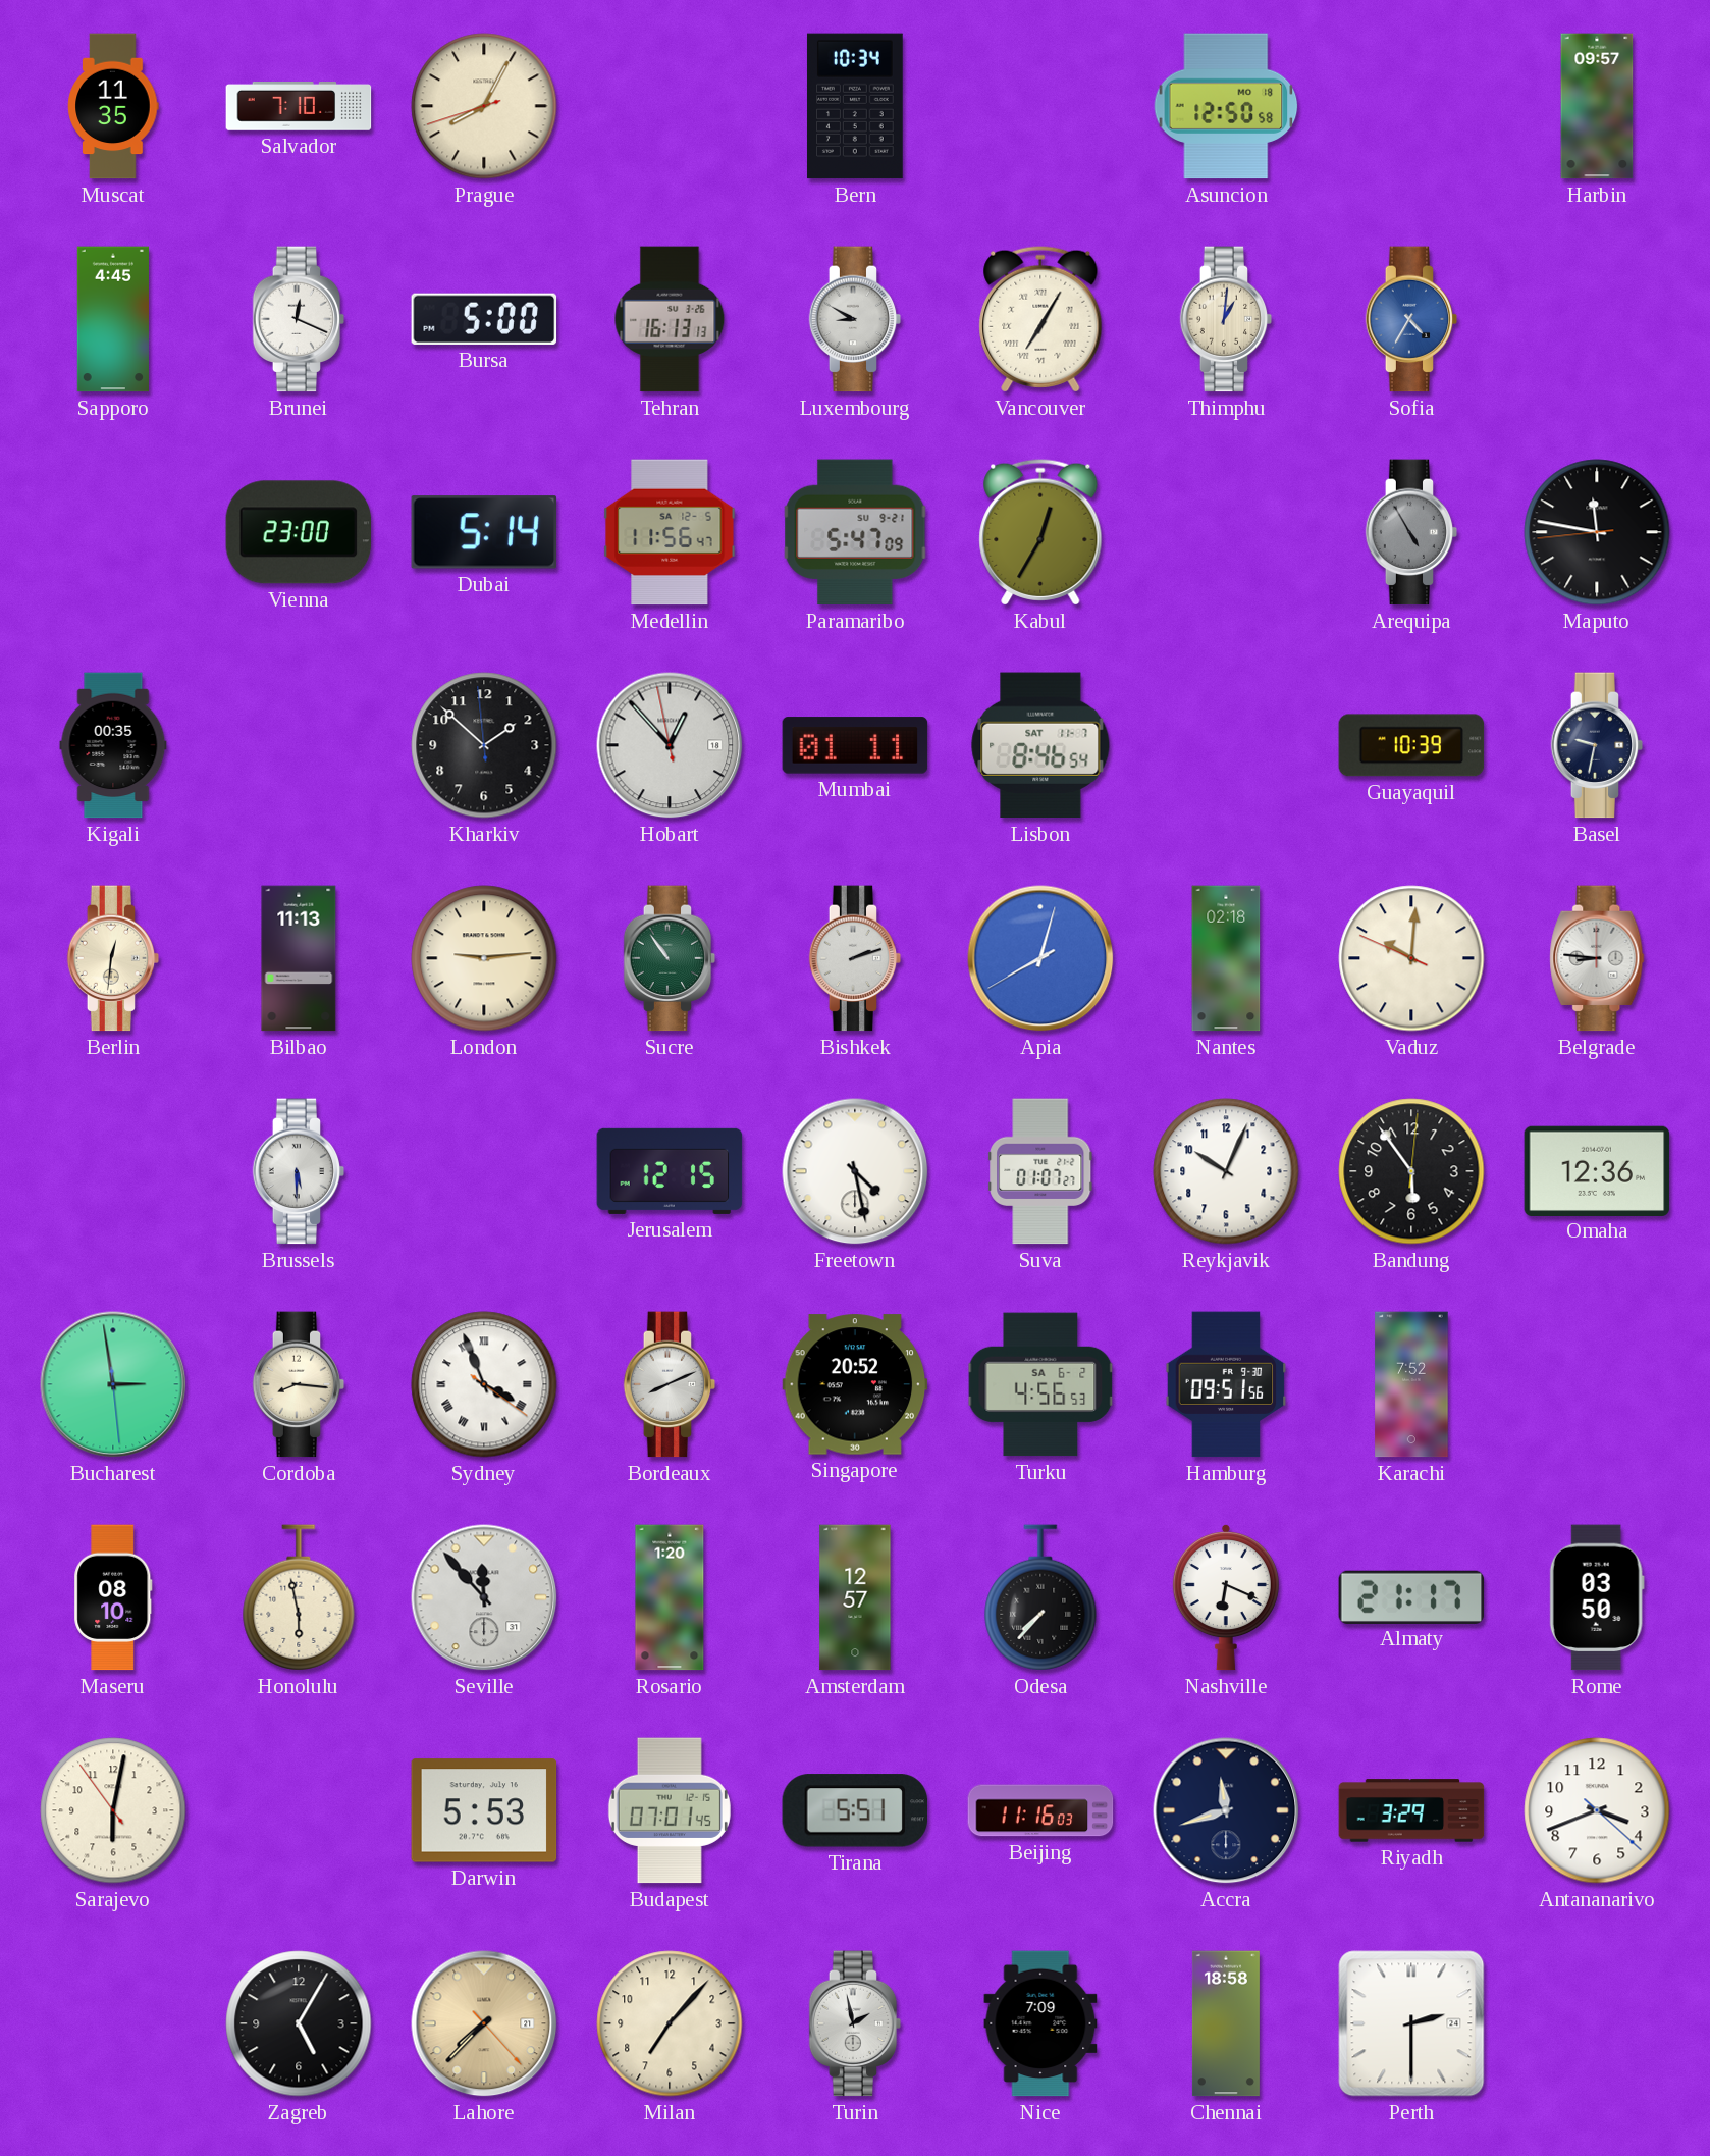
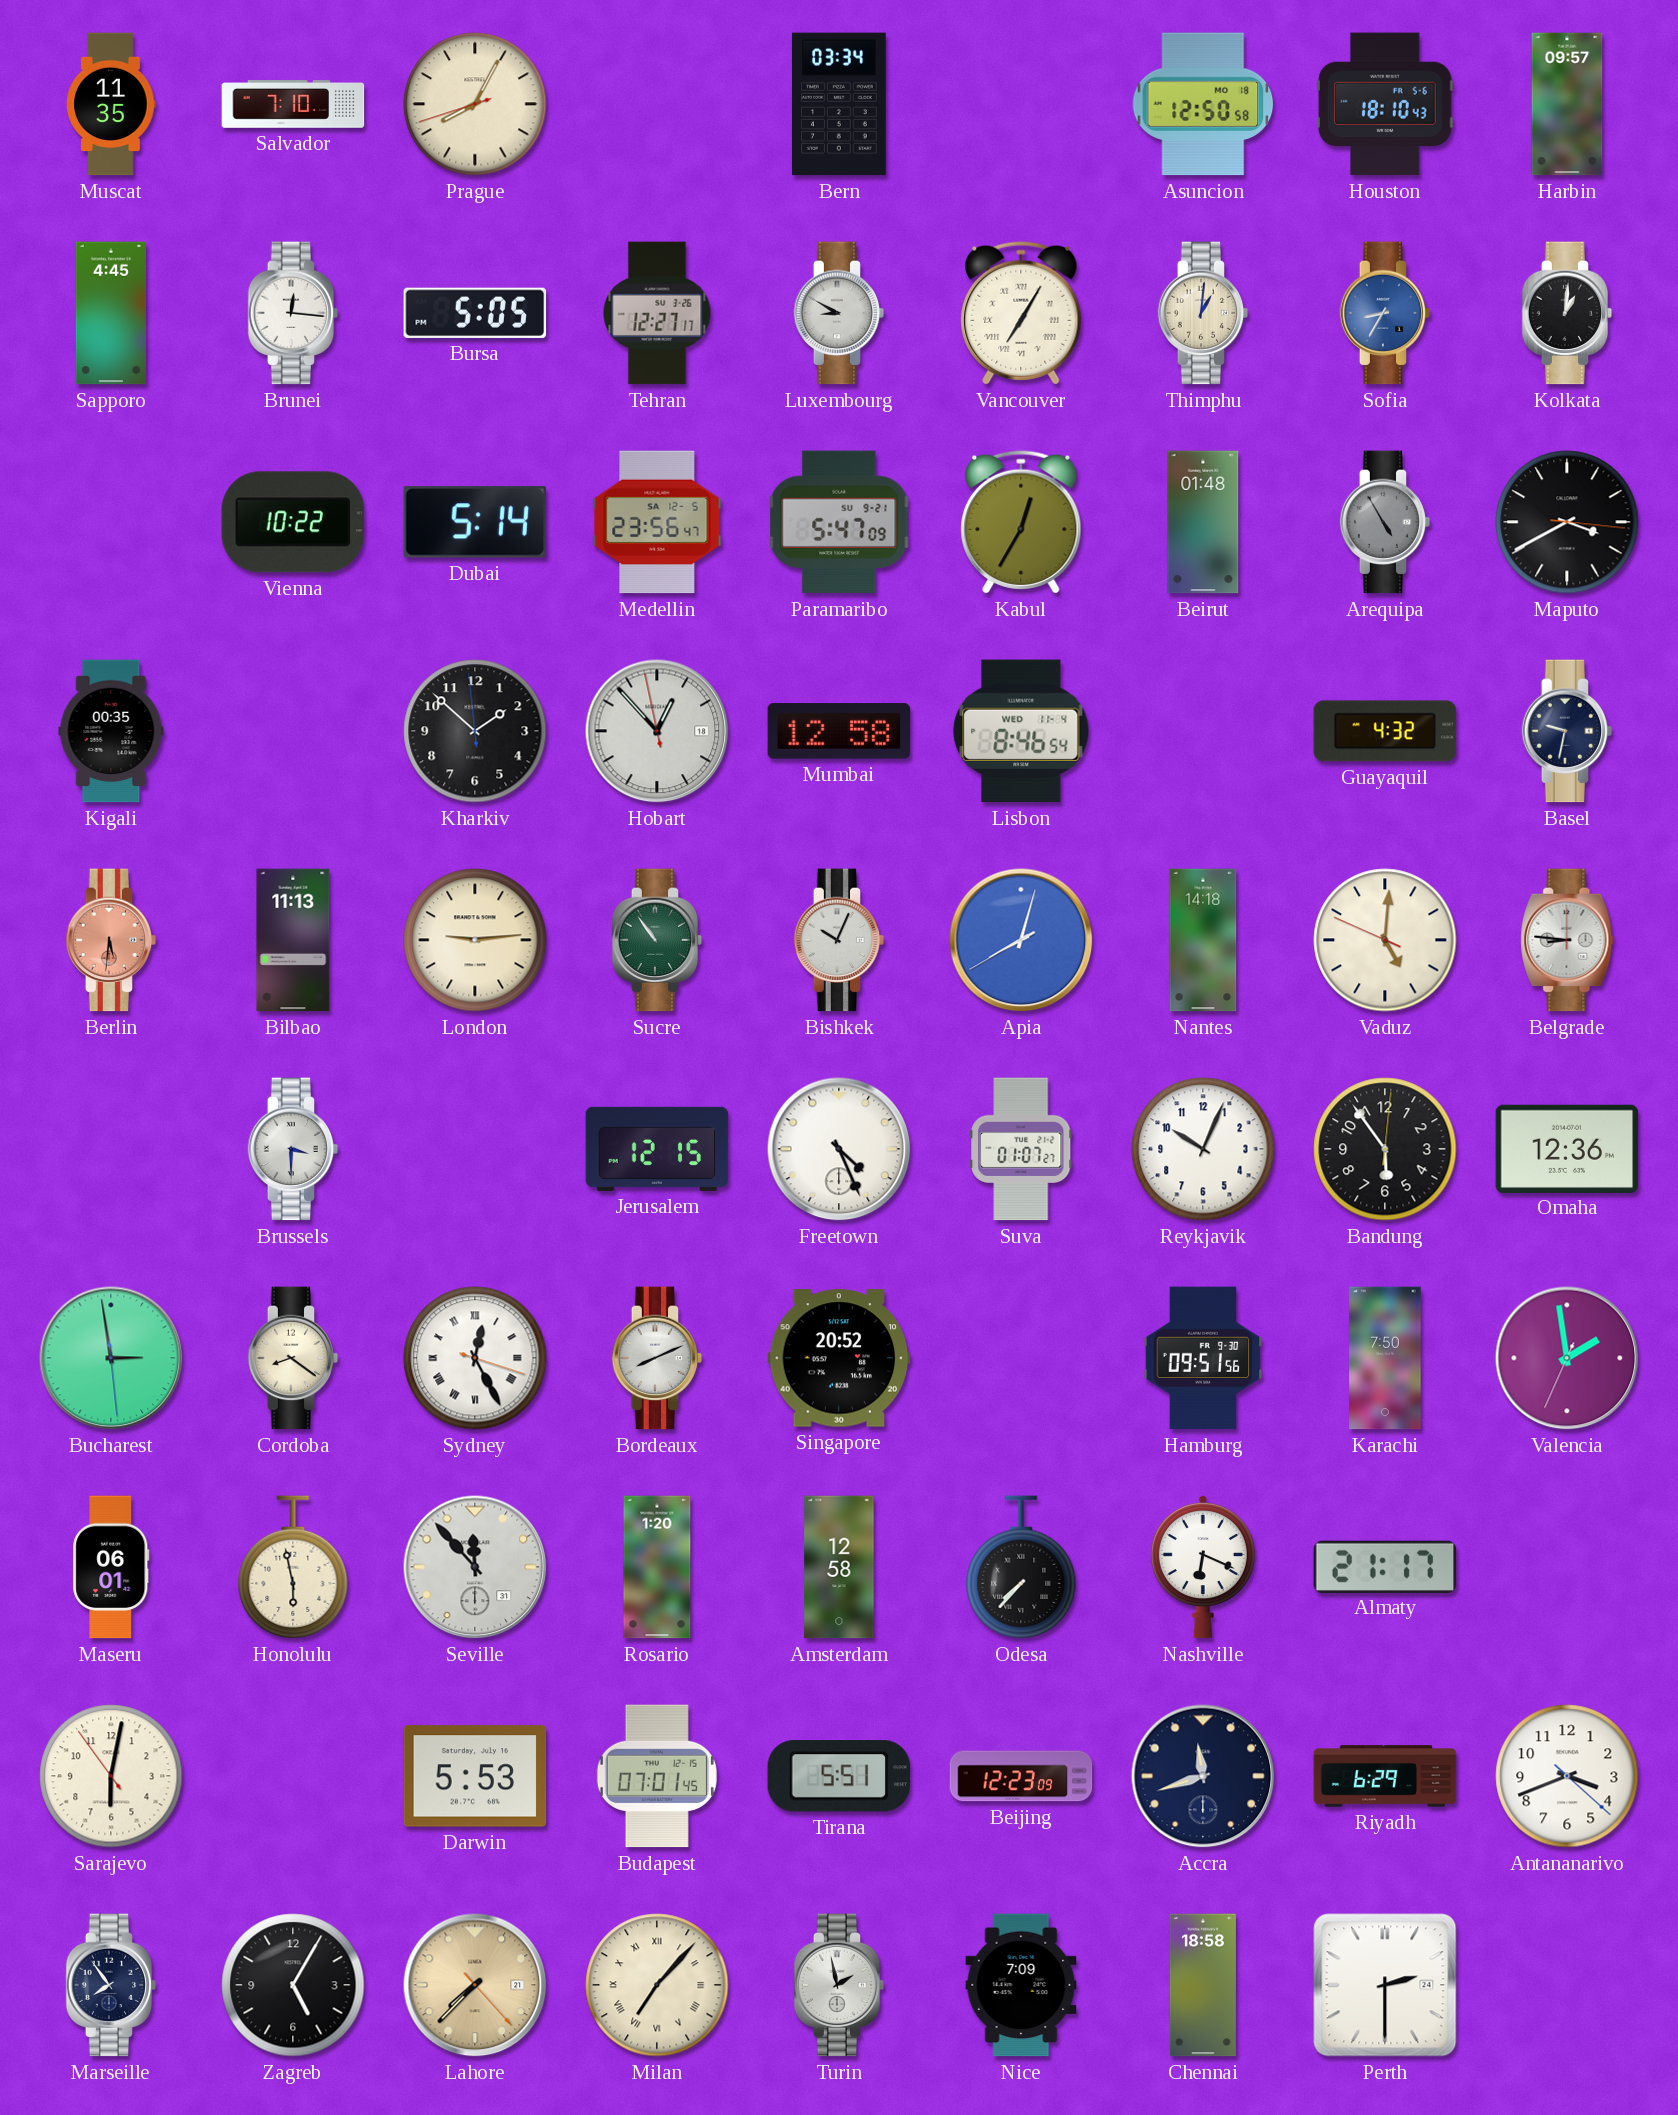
Bern: 10:34 -> 03:34 (839, 104)
Houston: none -> 18:10 (1385, 104)
Brunei: 12:19 -> 12:16 (293, 313)
Bursa: 5:00 -> 5:05 (475, 313)
Tehran: 16:13 -> 12:27 (657, 313)
Sofia: 4:35 -> 8:35 (1385, 313)
Kolkata: none -> 1:01 (1567, 313)
Vienna: 23:00 -> 10:22 (293, 522)
Medellin: 11:56 -> 23:56 (657, 522)
Beirut: none -> 01:48 (1203, 522)
Maputo: 11:46 -> 3:40 (1567, 522)
Mumbai: 01:11 -> 12:58 (839, 731)
Lisbon date: SAT 11-7 -> WED 11-4 (1021, 731)
Guayaquil: 10:39 -> 4:32 (1385, 731)
Berlin: 12:31 -> 5:31 (111, 940)
Berlin dial: cream -> salmon (111, 940)
Bishkek: 2:12 -> 10:04 (839, 940)
Nantes: 02:18 -> 14:18 (1203, 940)
Vaduz: 10:00 -> 5:00 (1385, 940)
Brussels: 5:30 -> 3:30 (293, 1149)
Freetown: 4:28 -> 4:26 (839, 1149)
Cordoba: 8:16 -> 8:21 (293, 1358)
Sydney: 3:56 -> 12:25 (475, 1358)
Turku: 4:56 -> none (1040, 1384)
Karachi: 7:52 -> 7:50 (1385, 1358)
Valencia: none -> 1:58 (1567, 1358)
Maseru: 08:10 -> 06:01 (111, 1567)
Amsterdam: 12:57 -> 12:58 (839, 1567)
Rome: 03:50 -> none (1597, 1597)
Beijing: 11:16 -> 12:23 (1021, 1776)
Riyadh: 3:29 -> 6:29 (1385, 1776)
Marseille: none -> 7:54 (111, 1985)
Milan numerals: Arabic -> Roman (657, 1985)
